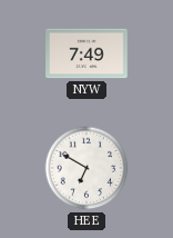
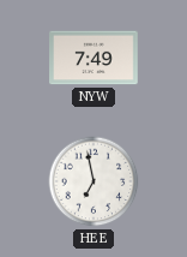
HEE: 6:50 -> 6:58 (93, 181)
